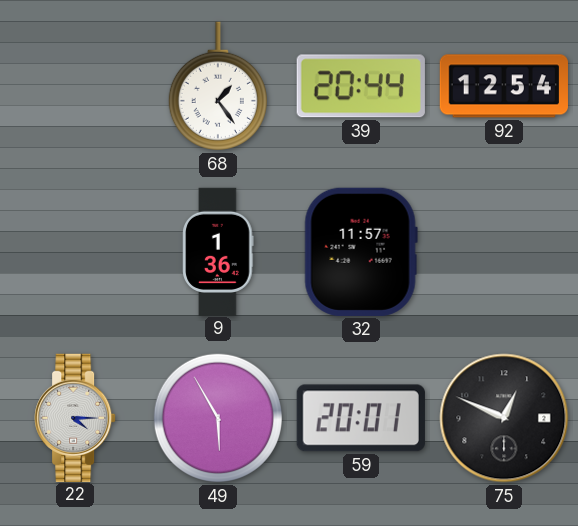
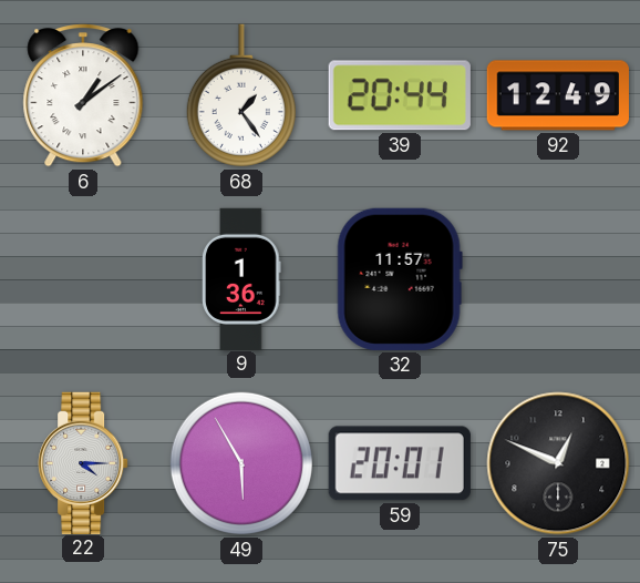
6: none -> 1:09 (83, 95)
92: 12:54 -> 12:49 (558, 95)
